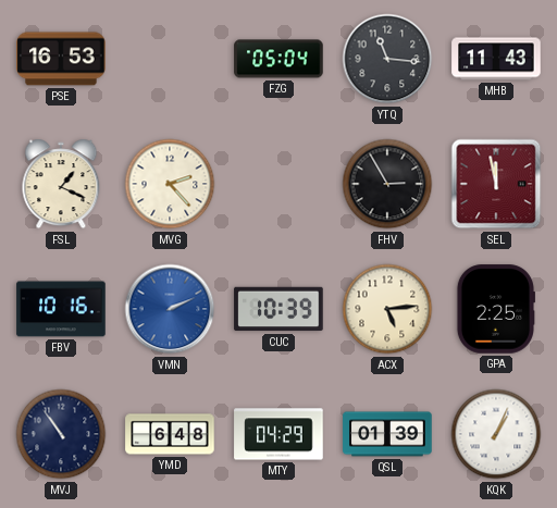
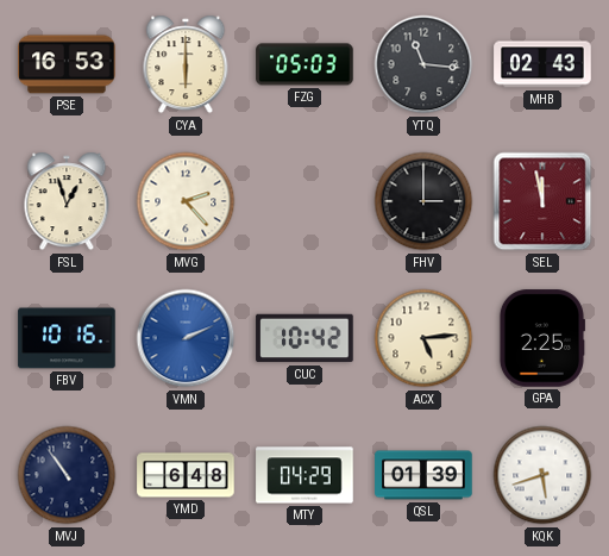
CYA: none -> 6:00 (186, 64)
FZG: 05:04 -> 05:03 (304, 64)
MHB: 11:43 -> 02:43 (542, 64)
FSL: 1:19 -> 12:57 (67, 201)
FHV: 2:55 -> 3:00 (423, 201)
CUC: 10:39 -> 10:42 (304, 338)
KQK: 1:04 -> 5:42 (542, 475)
